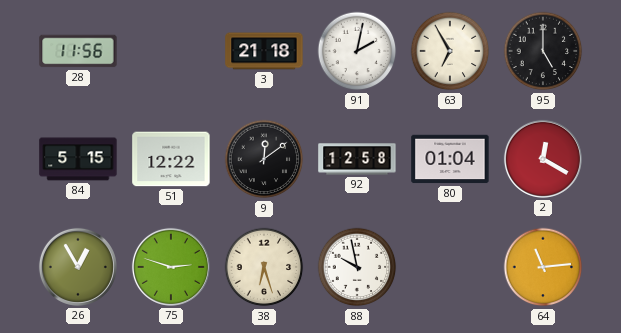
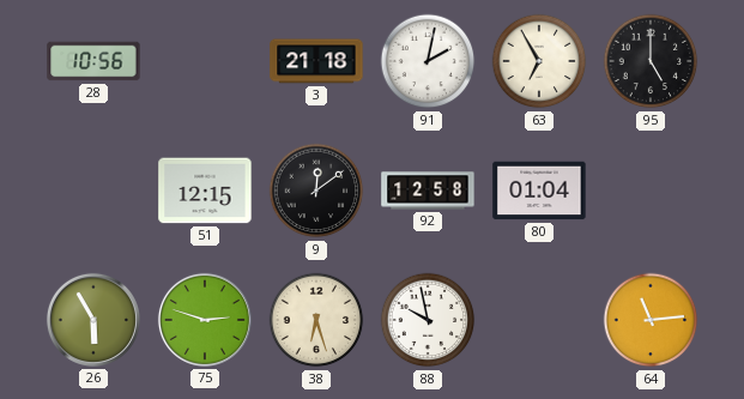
28: 11:56 -> 10:56 (93, 61)
84: 5:15 -> none (78, 159)
51: 12:22 -> 12:15 (205, 191)
2: 12:20 -> none (543, 159)
26: 12:55 -> 5:55 (93, 320)
